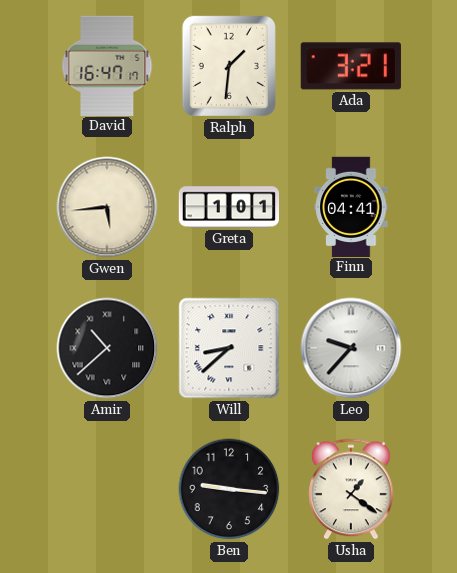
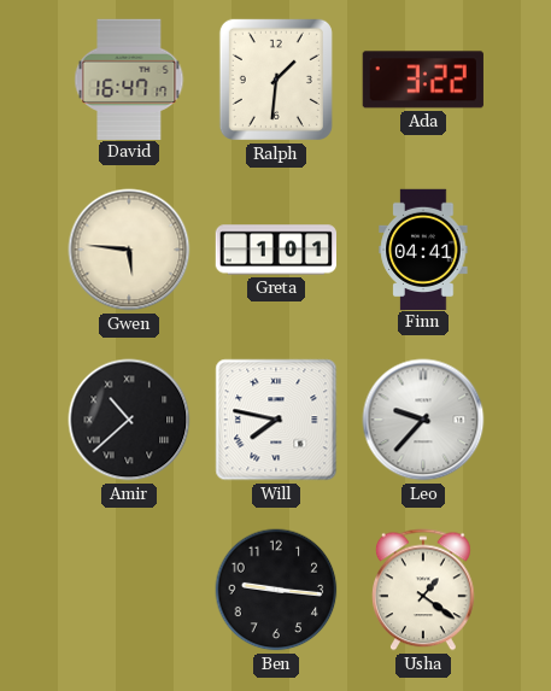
Ada: 3:21 -> 3:22 (423, 80)
Gwen: 5:44 -> 5:46 (129, 250)
Will: 8:38 -> 7:47 (276, 420)
